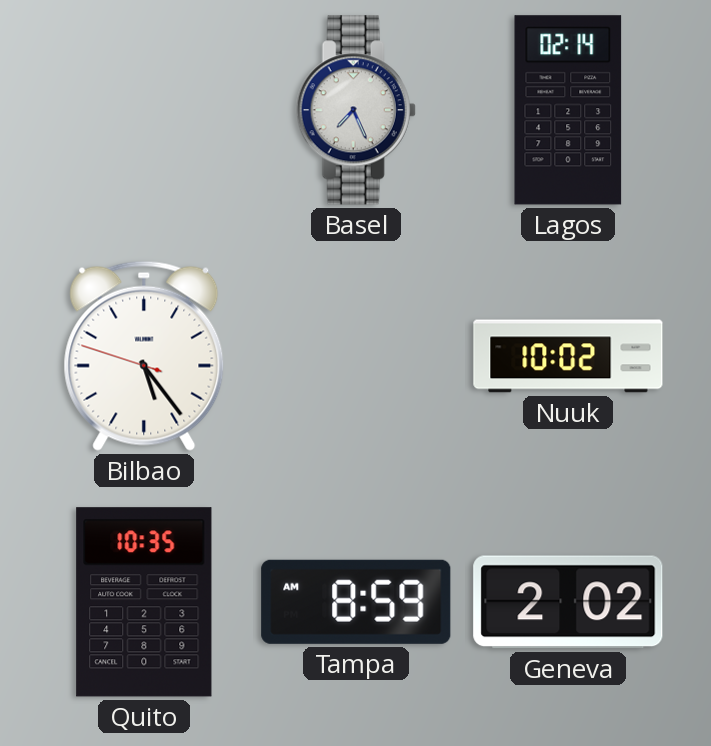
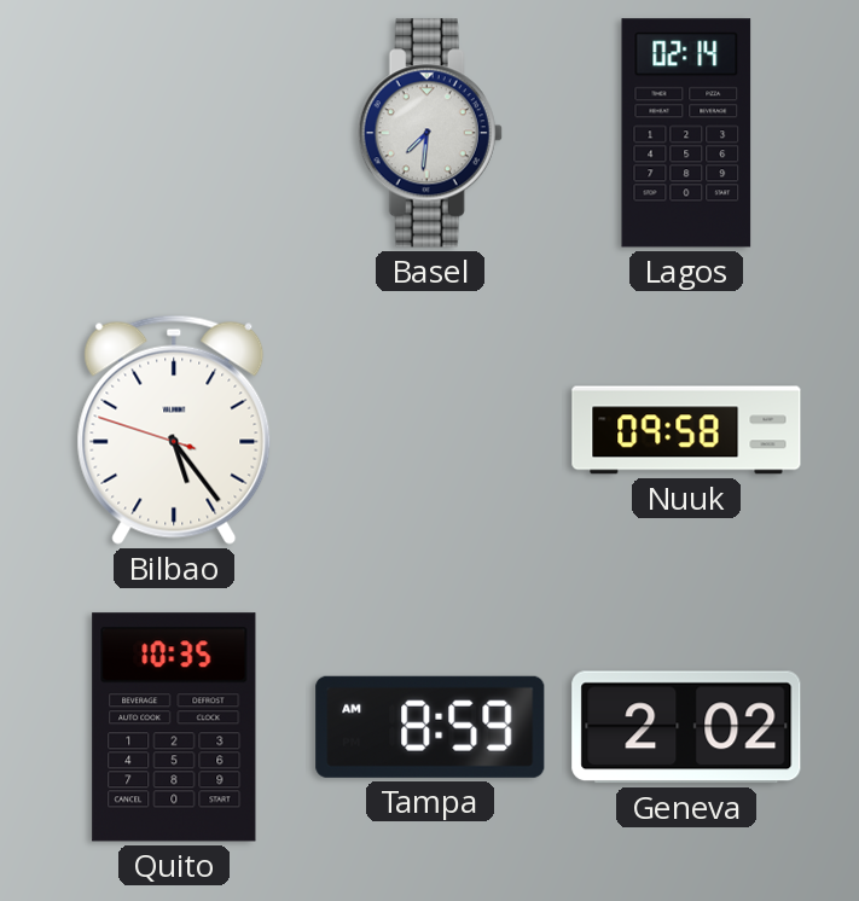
Basel: 7:26 -> 7:31 (430, 133)
Nuuk: 10:02 -> 09:58 (686, 430)
